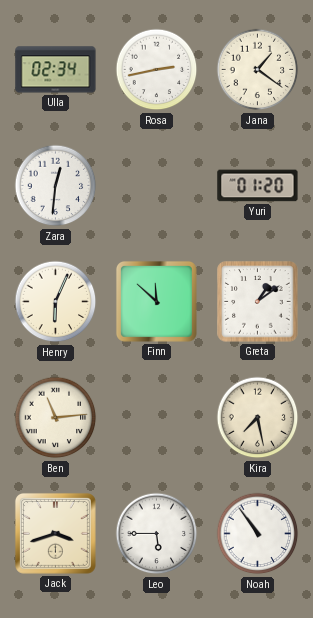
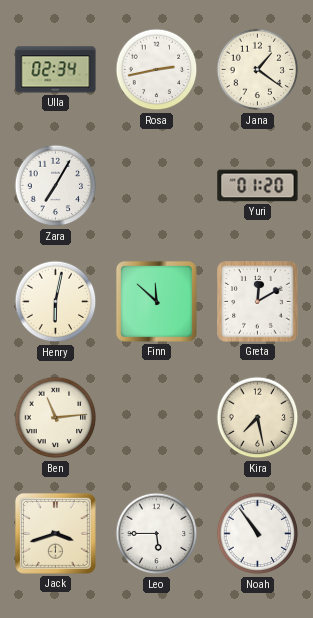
Zara: 12:31 -> 7:05 (56, 186)
Henry: 6:04 -> 6:02 (56, 302)
Greta: 1:09 -> 12:10 (258, 302)
